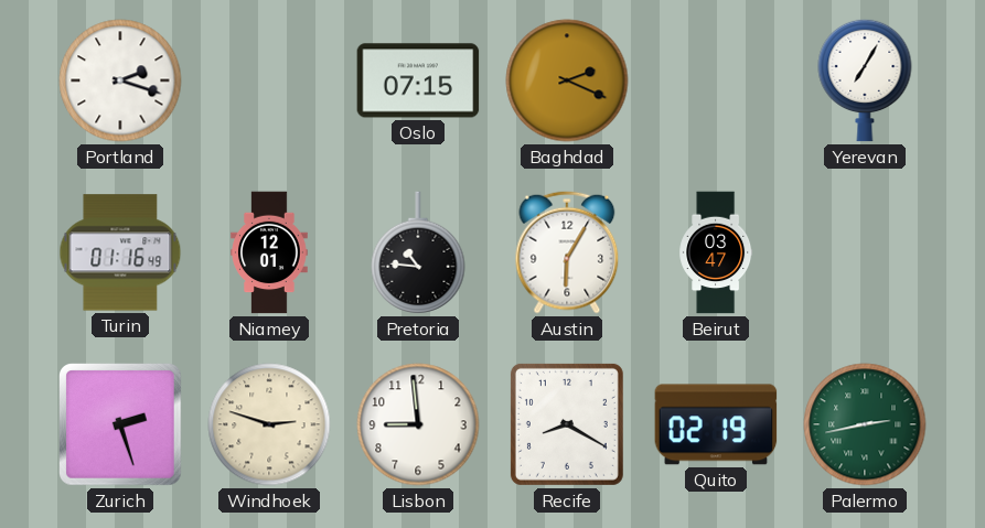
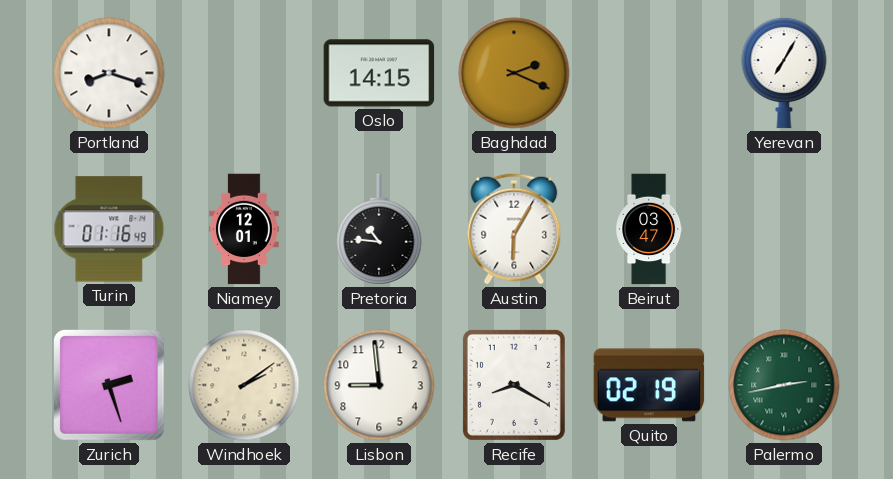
Portland: 2:18 -> 8:18 (109, 73)
Oslo: 07:15 -> 14:15 (379, 73)
Windhoek: 2:48 -> 2:09 (244, 385)
